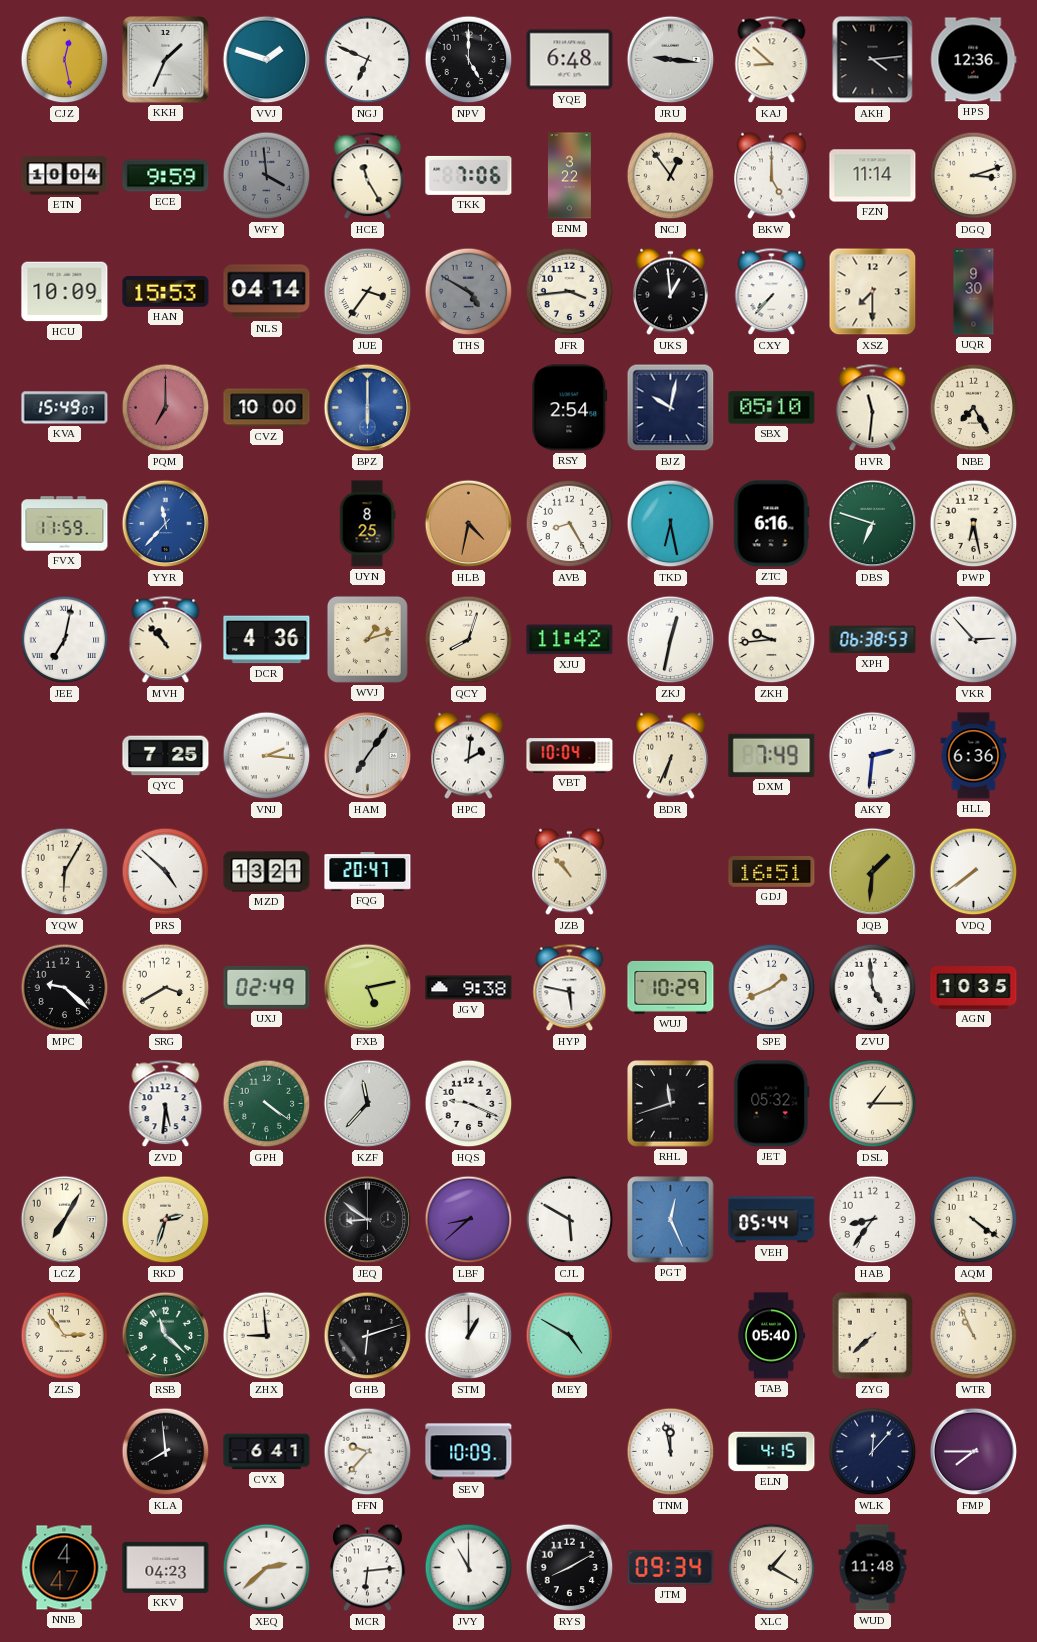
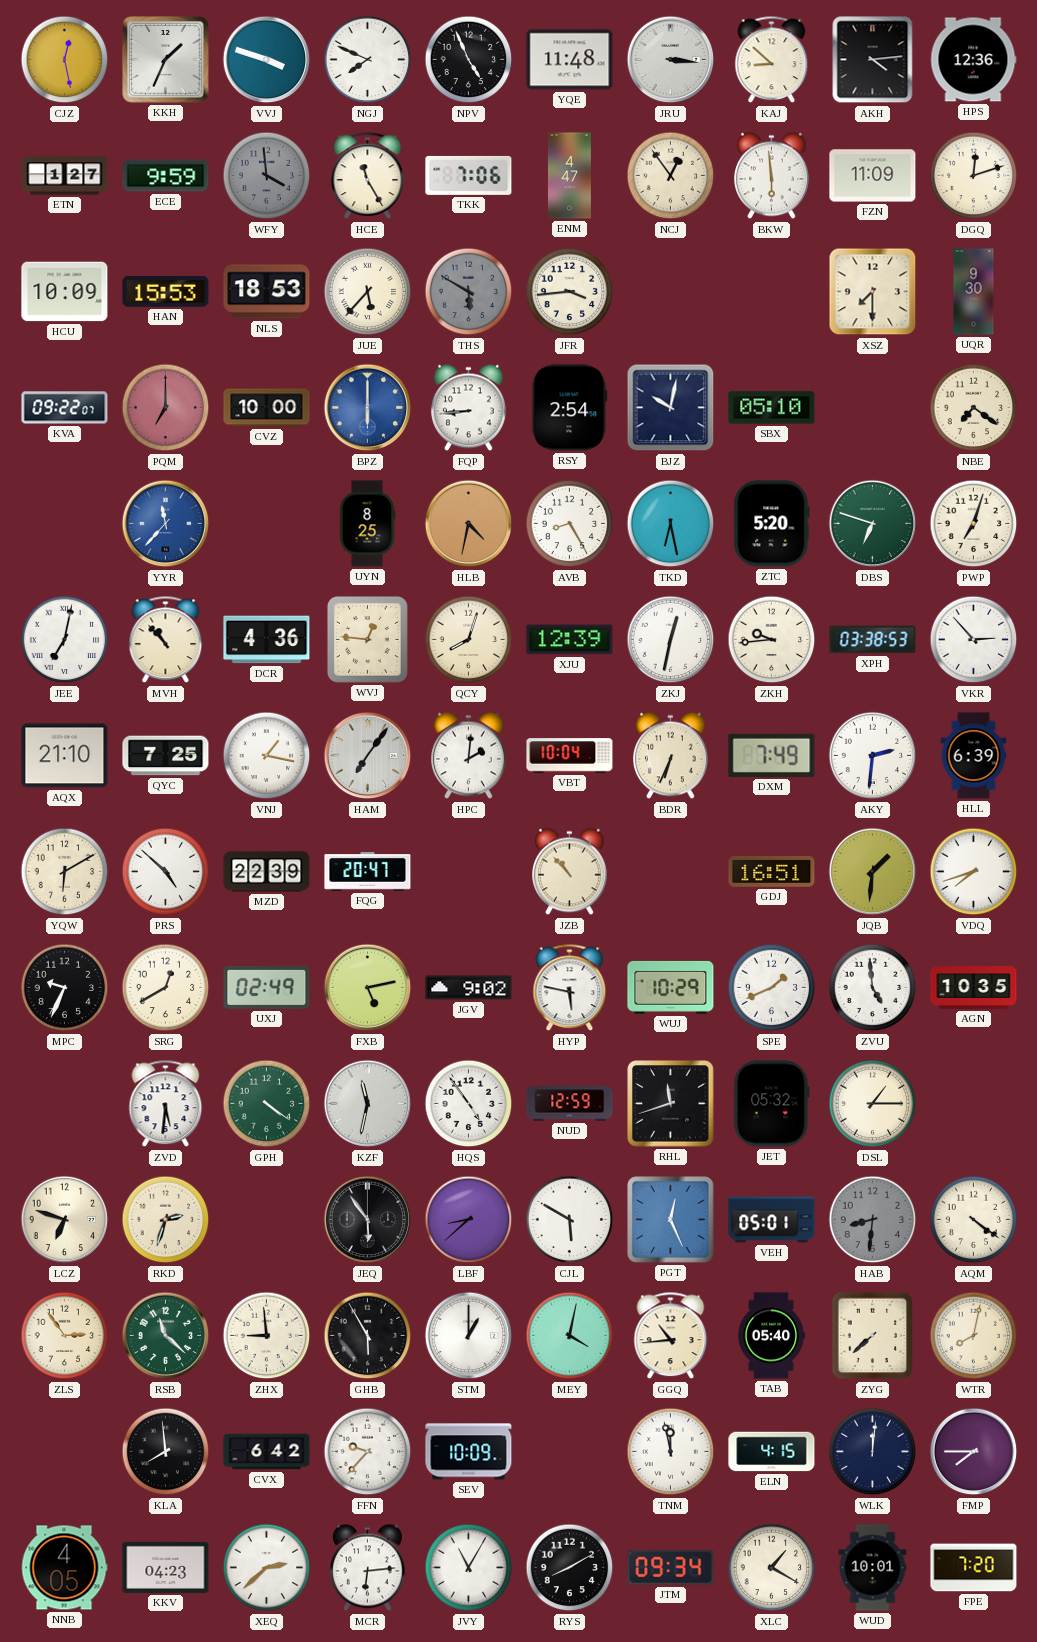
VVJ: 1:48 -> 3:48 (267, 60)
NGJ: 6:49 -> 7:49 (368, 60)
NPV: 5:00 -> 4:56 (469, 60)
YQE: 6:48 -> 11:48 (570, 60)
JRU: 9:16 -> 3:16 (671, 60)
ETN: 10:04 -> 1:27 (65, 176)
ENM: 3:22 -> 4:47 (569, 176)
BKW: 5:00 -> 5:59 (772, 176)
FZN: 11:14 -> 11:09 (873, 176)
DGQ: 3:12 -> 12:12 (974, 176)
NLS: 04:14 -> 18:53 (267, 292)
JUE: 3:36 -> 5:37 (368, 292)
THS: 4:50 -> 5:50 (469, 292)
UKS: 12:59 -> none (671, 292)
CXY: 7:37 -> none (772, 292)
KVA: 15:49 -> 09:22 (65, 408)
FQP: none -> 8:44 (469, 408)
HVR: 11:31 -> none (873, 408)
NBE: 7:25 -> 7:21 (974, 408)
FVX: 11:59 -> none (65, 524)
ZTC: 6:16 -> 5:20 (772, 524)
PWP: 6:28 -> 7:03 (974, 524)
WVJ: 1:12 -> 12:46 (367, 639)
XJU: 11:42 -> 12:39 (570, 640)
XPH: 06:38 -> 03:38 (873, 640)
AQX: none -> 21:10 (65, 756)
VNJ: 2:16 -> 1:17 (267, 756)
HLL: 6:36 -> 6:39 (974, 756)
YQW: 6:05 -> 6:10 (65, 872)
MZD: 13:21 -> 22:39 (267, 872)
VDQ: 7:39 -> 7:42 (974, 872)
MPC: 9:22 -> 9:34 (65, 988)
SRG: 3:40 -> 12:40 (166, 988)
JGV: 9:38 -> 9:02 (469, 988)
KZF: 11:37 -> 11:32 (368, 1104)
HQS: 9:19 -> 4:54 (469, 1104)
NUD: none -> 12:59 (570, 1104)
LCZ: 7:05 -> 6:48 (65, 1220)
JEQ: 8:51 -> 5:54 (368, 1220)
VEH: 05:44 -> 05:01 (772, 1220)
HAB: 8:36 -> 8:31 (873, 1220)
HAB dial: white -> grey (873, 1220)
GHB: 6:12 -> 5:55 (368, 1336)
MEY: 4:50 -> 4:02 (570, 1336)
GGQ: none -> 10:44 (671, 1336)
WTR: 10:56 -> 8:02 (974, 1336)
CVX: 6:41 -> 6:42 (267, 1452)
WLK: 12:07 -> 12:01 (873, 1452)
NNB: 4:47 -> 4:05 (64, 1568)
JVY: 11:00 -> 11:05 (469, 1568)
WUD: 11:48 -> 10:01 (873, 1568)
FPE: none -> 7:20 (974, 1568)
